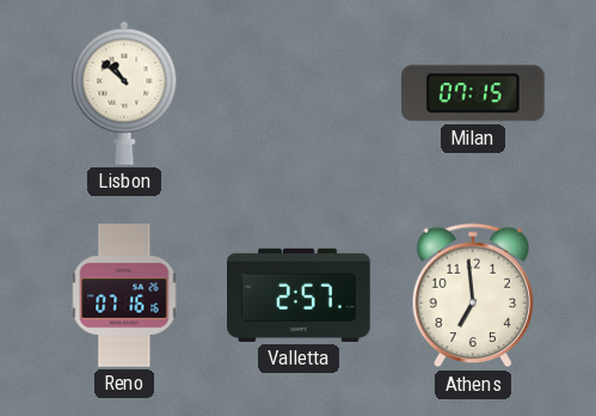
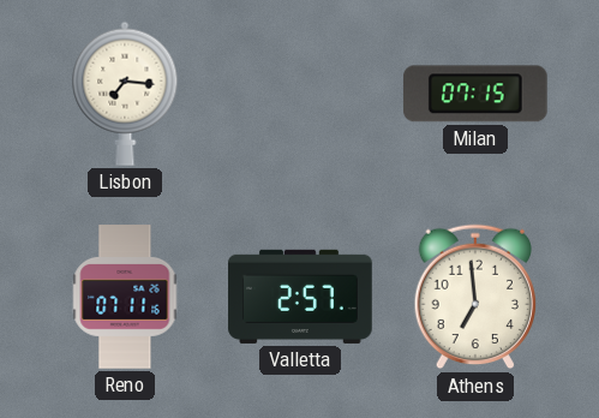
Lisbon: 10:52 -> 7:16 (125, 94)
Reno: 07:16 -> 07:11 (125, 297)
